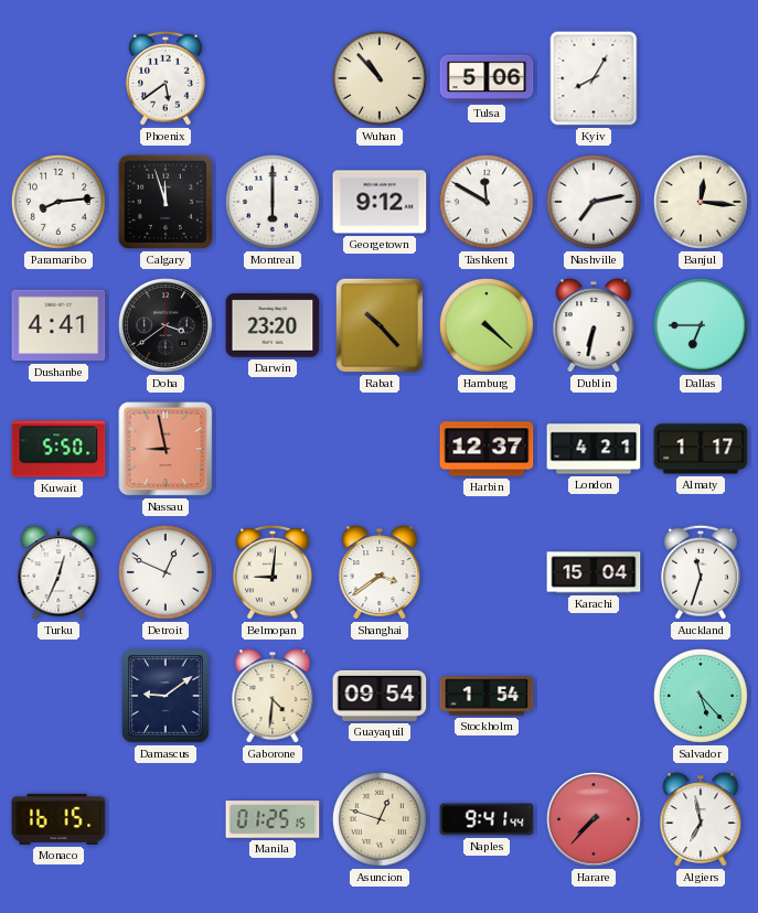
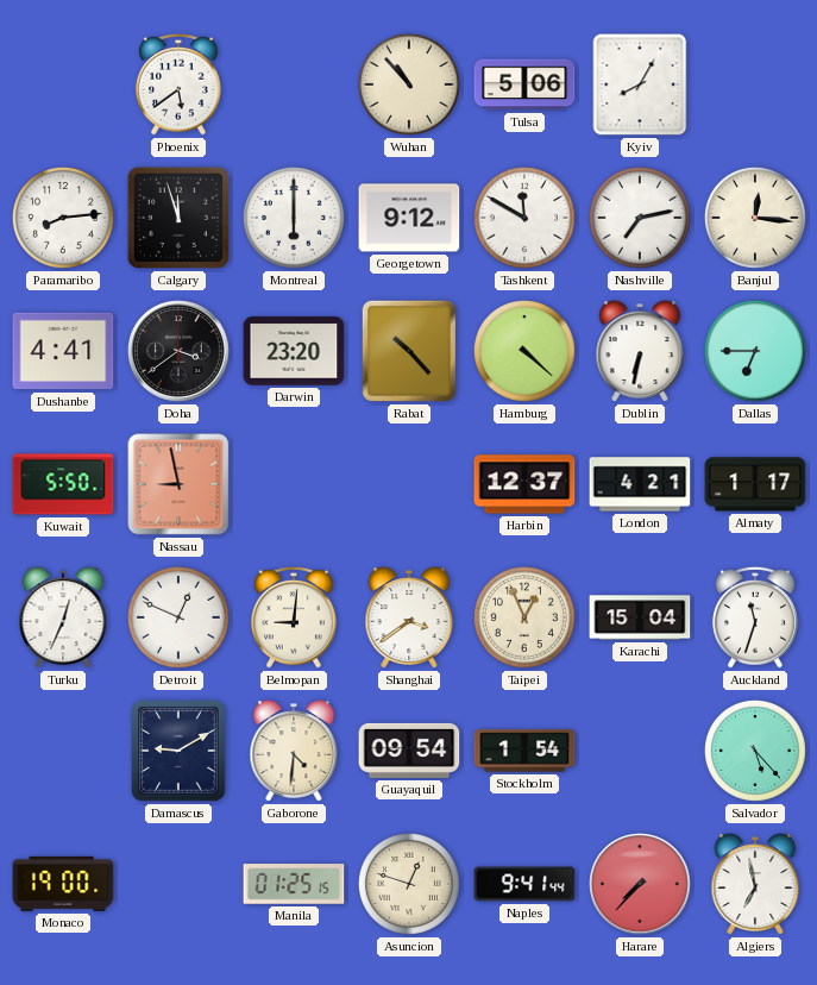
Taipei: none -> 12:56 (524, 617)
Damascus: 9:09 -> 9:10 (178, 751)
Monaco: 16:15 -> 19:00 (63, 884)
